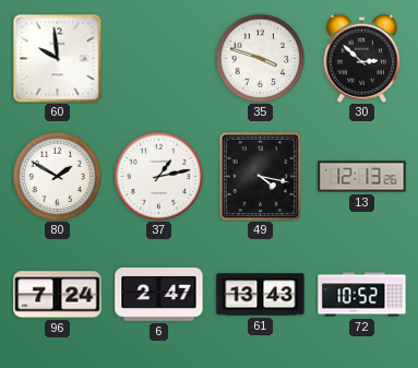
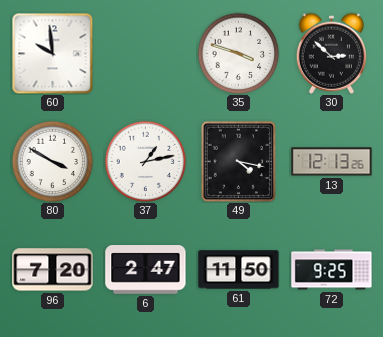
80: 1:50 -> 3:50 (52, 161)
96: 7:24 -> 7:20 (53, 270)
61: 13:43 -> 11:50 (239, 270)
72: 10:52 -> 9:25 (332, 270)
